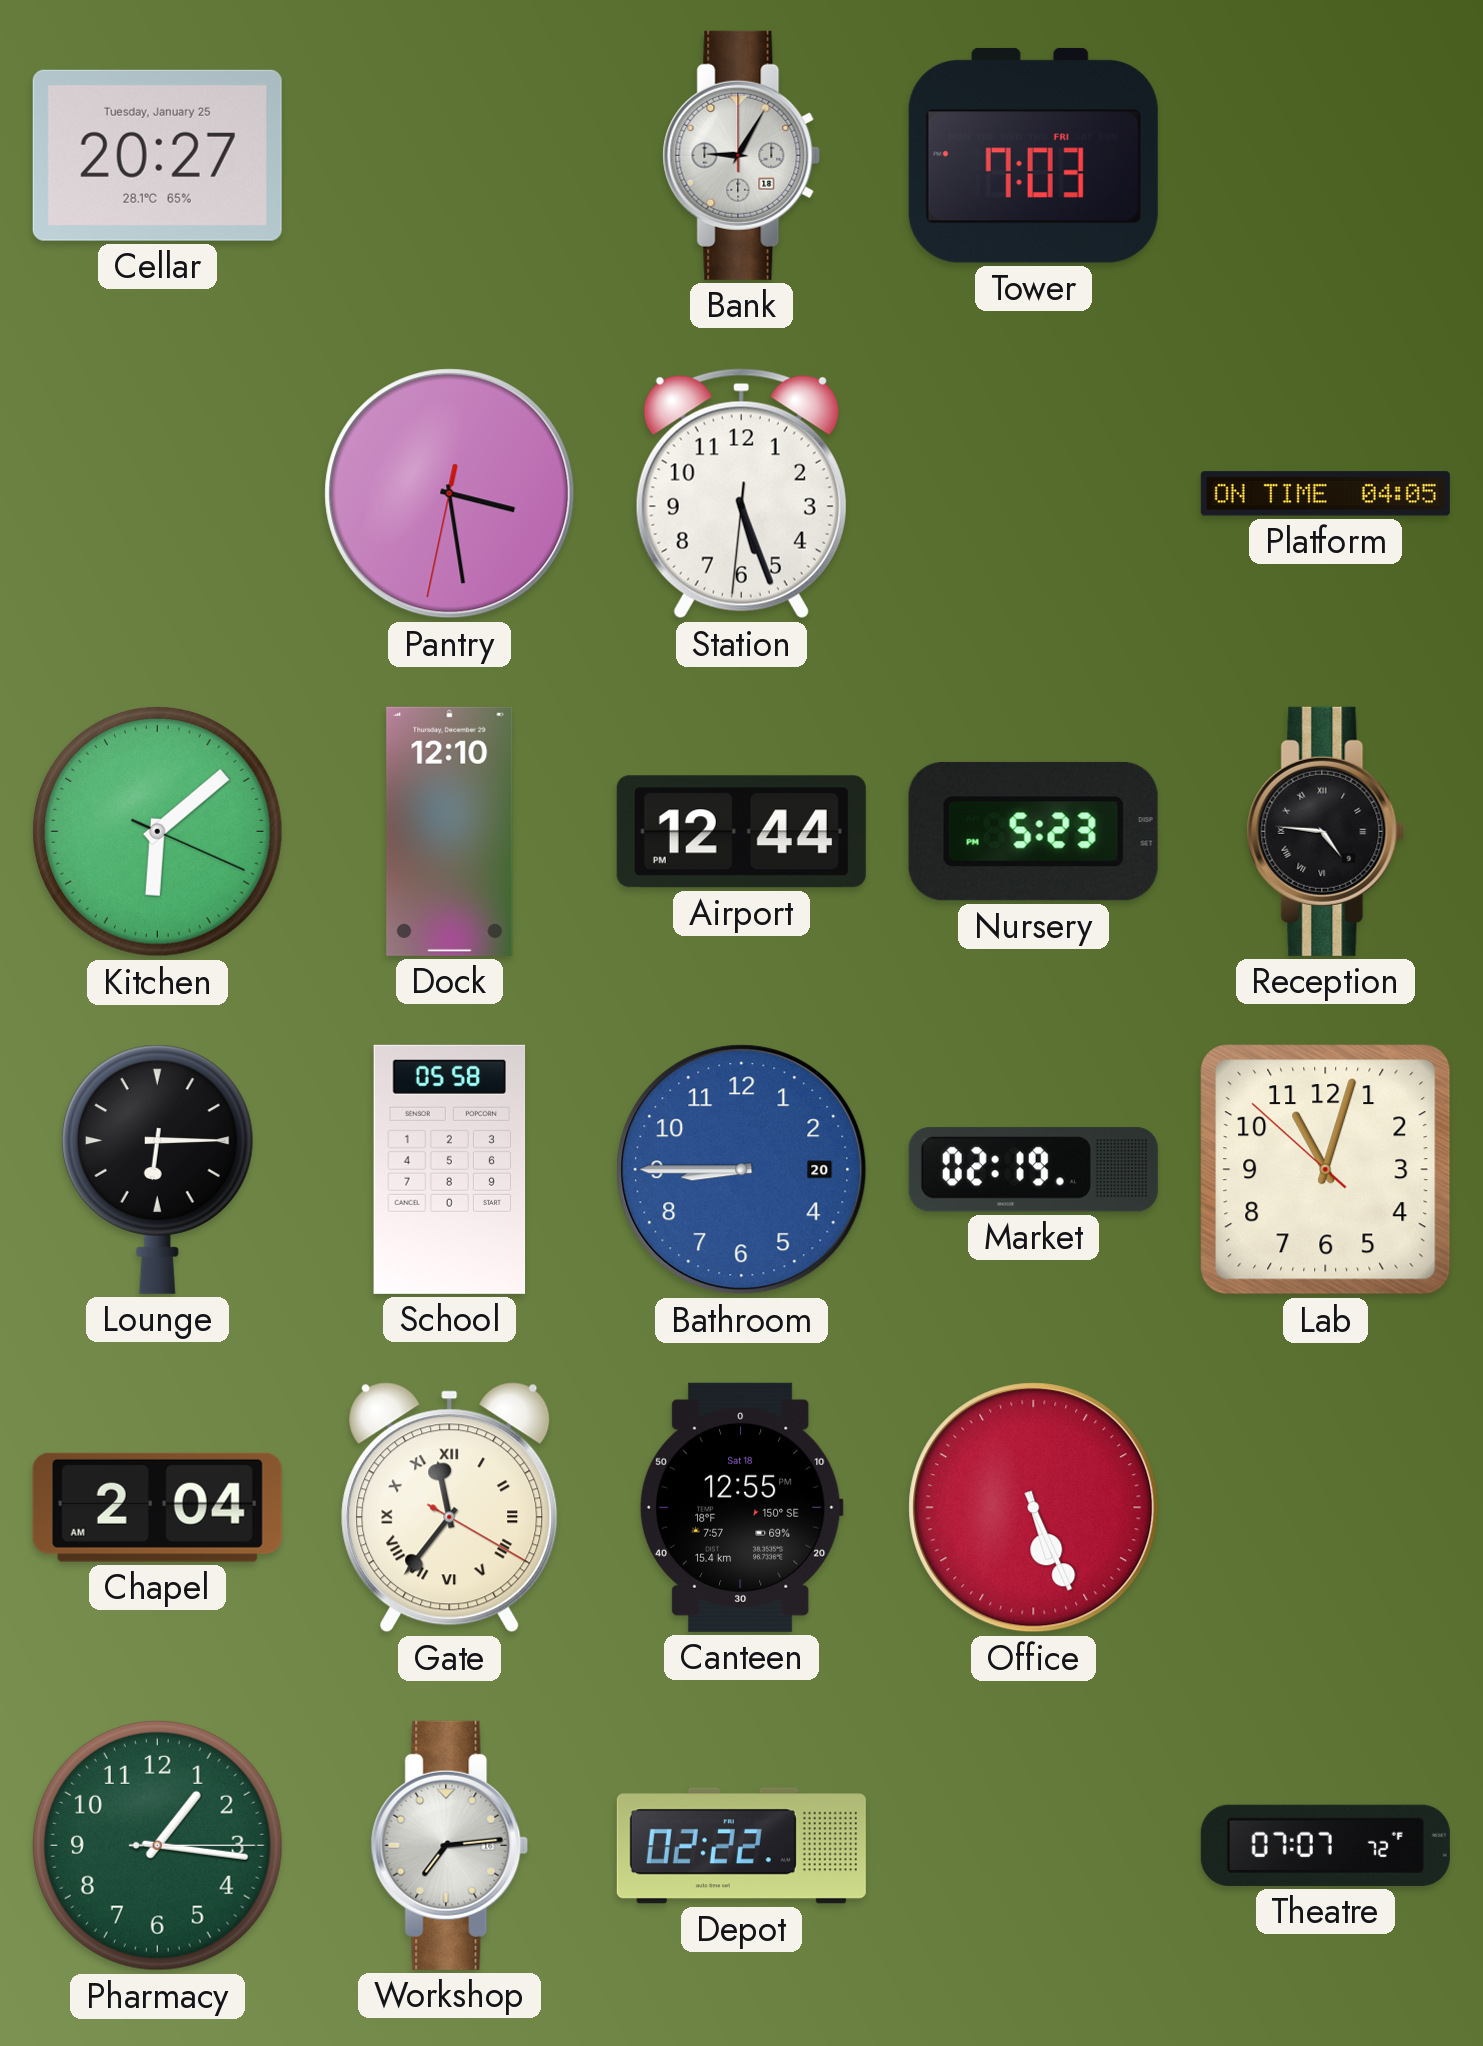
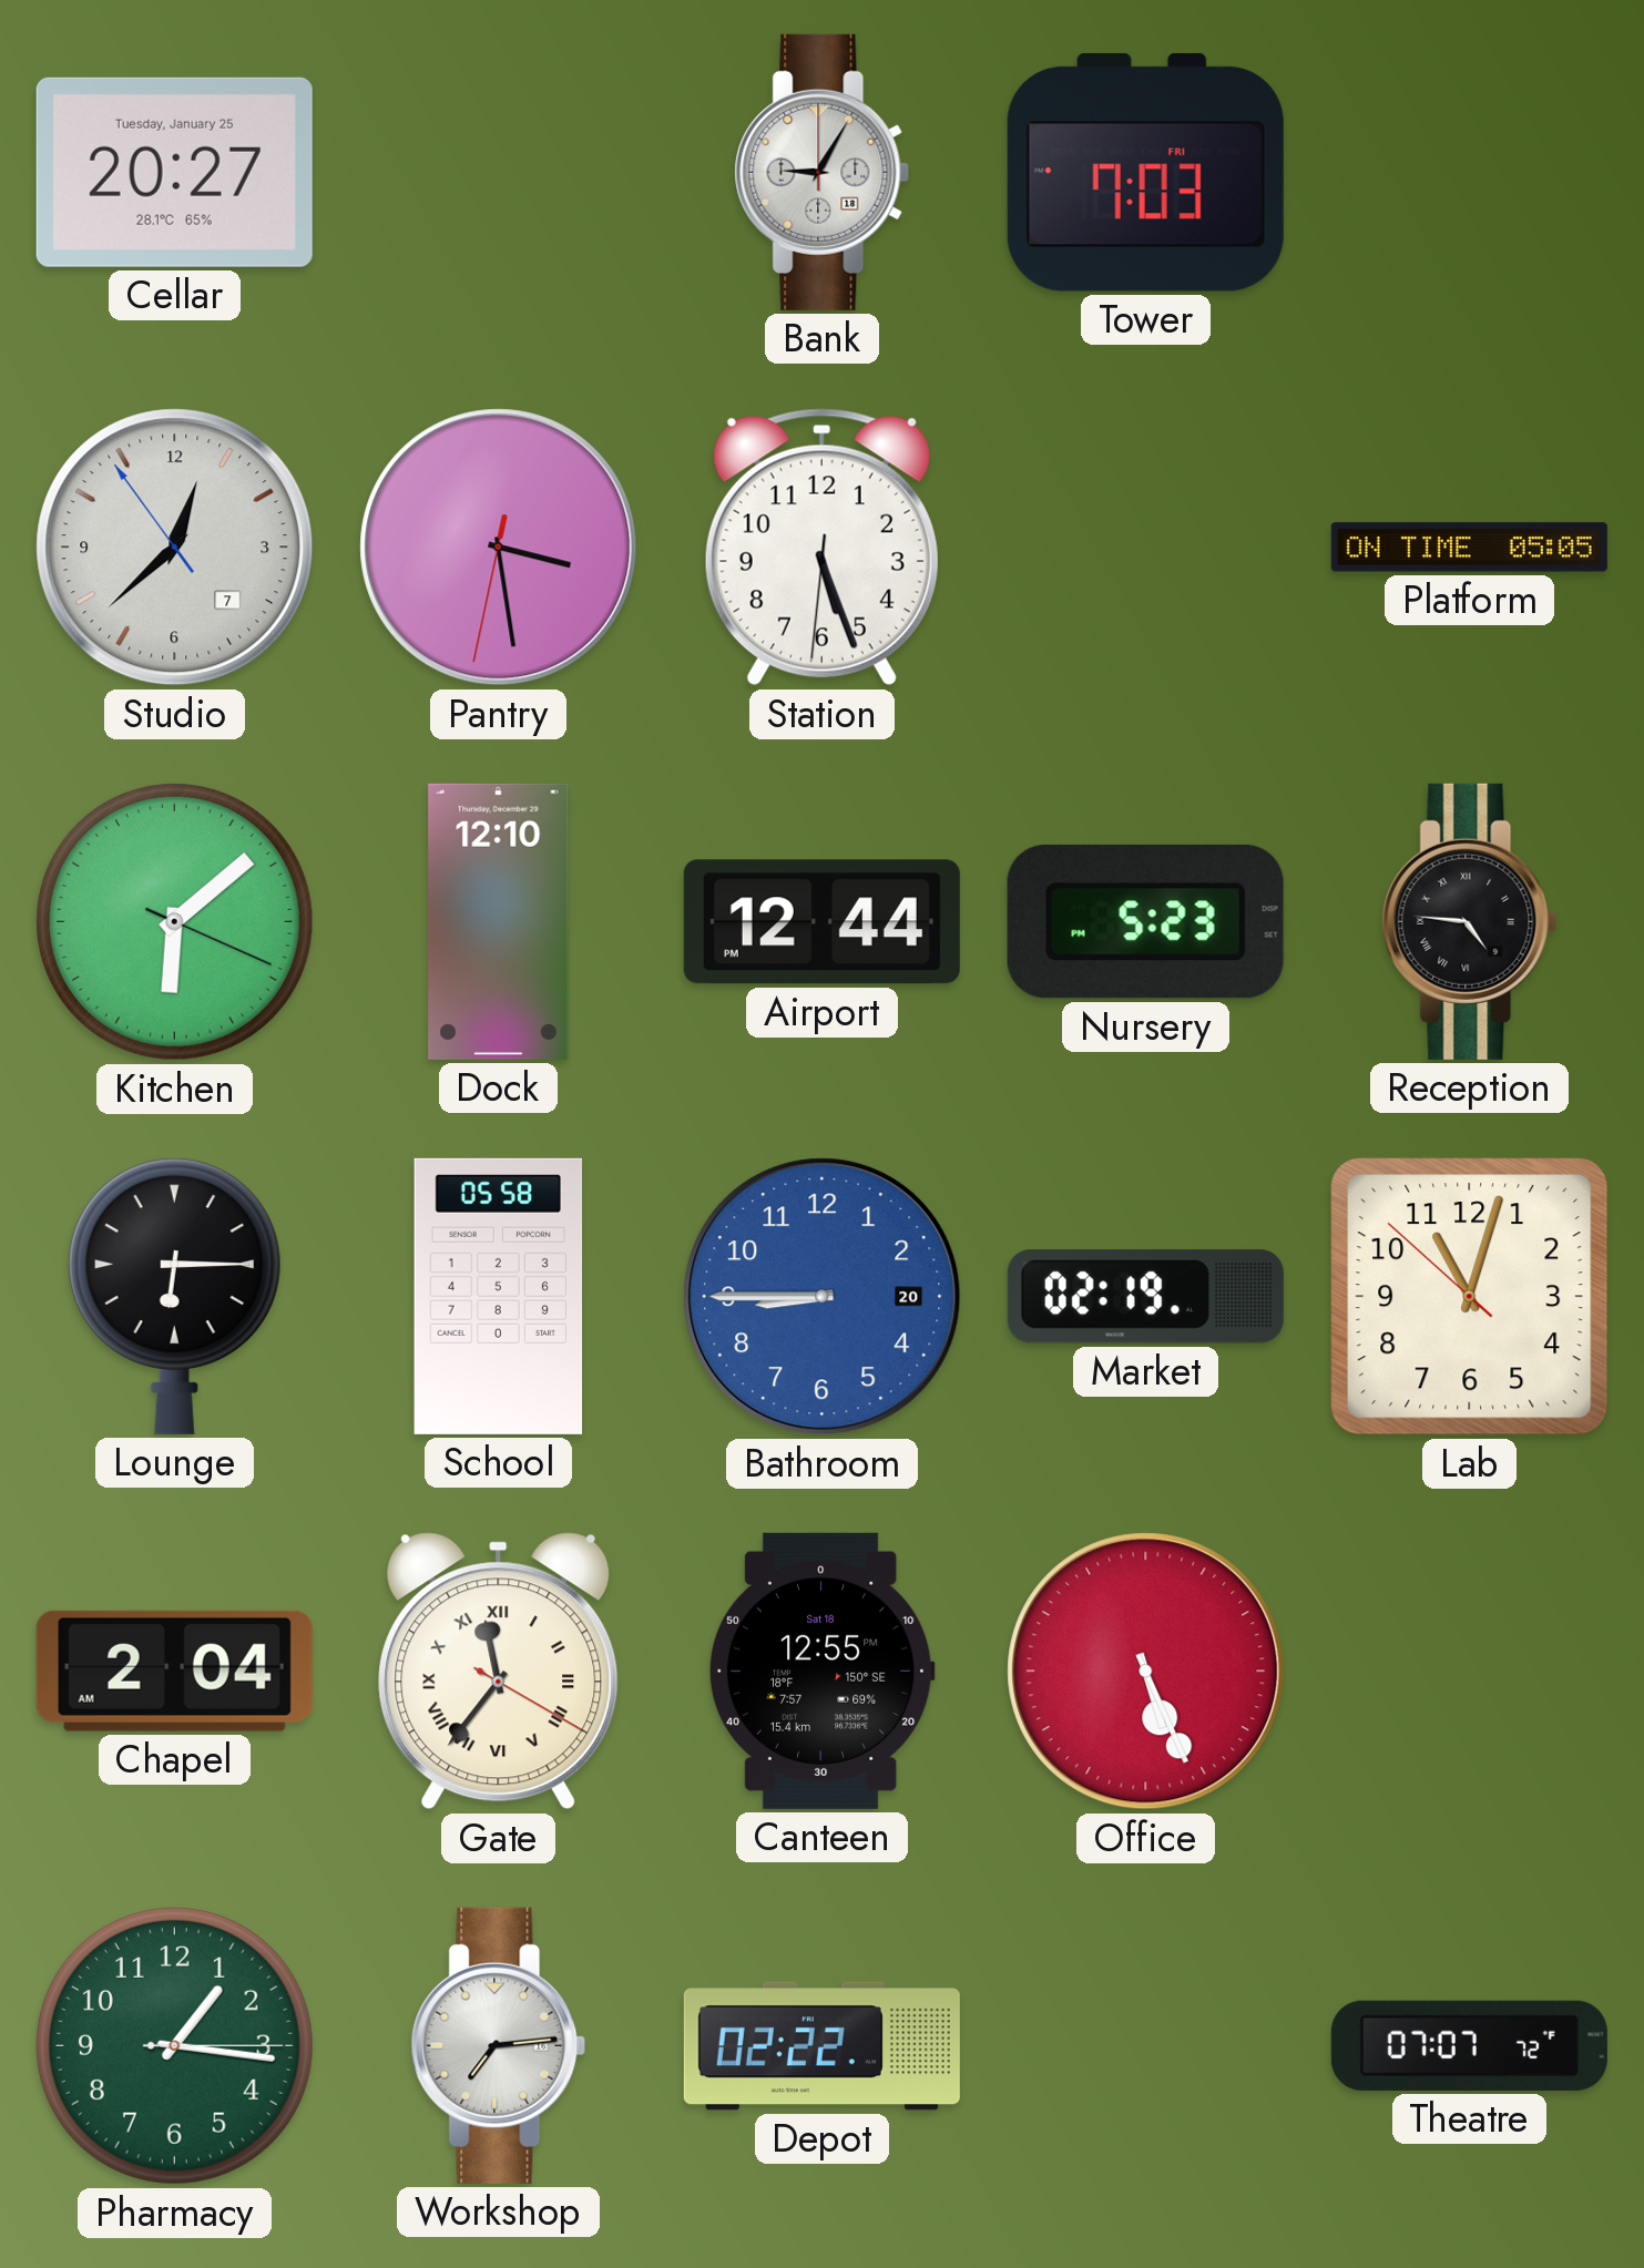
Studio: none -> 12:37 (175, 548)
Platform: 04:05 -> 05:05 (1469, 548)
